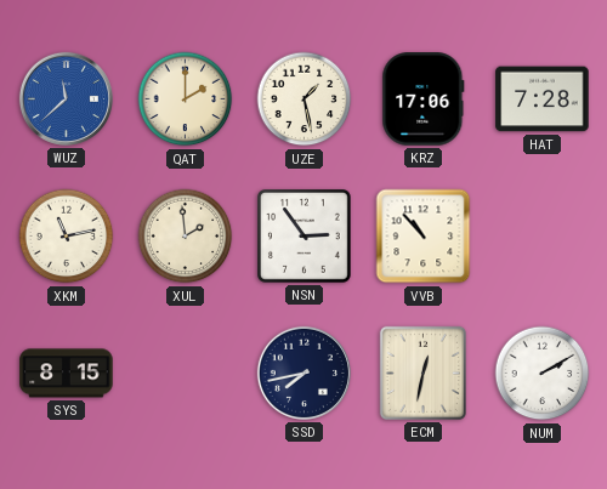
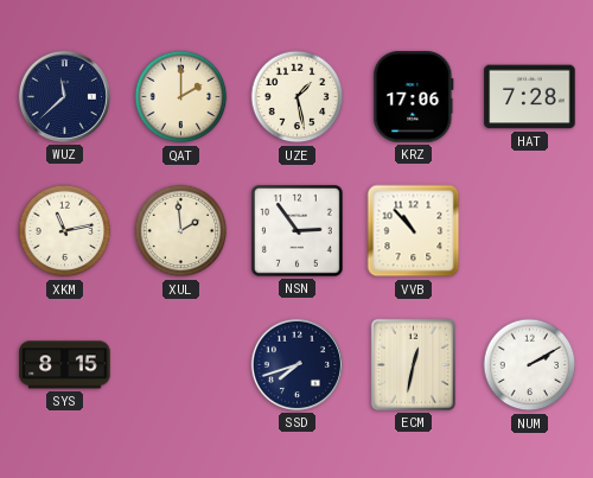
WUZ dial: blue -> navy (64, 96)
SSD: 7:43 -> 7:42 (296, 364)
